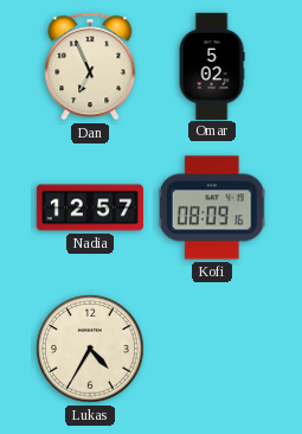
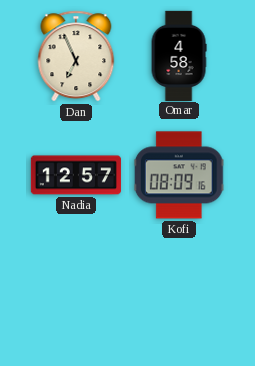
Omar: 5:02 -> 4:58 (179, 55)
Lukas: 4:35 -> none (90, 349)
